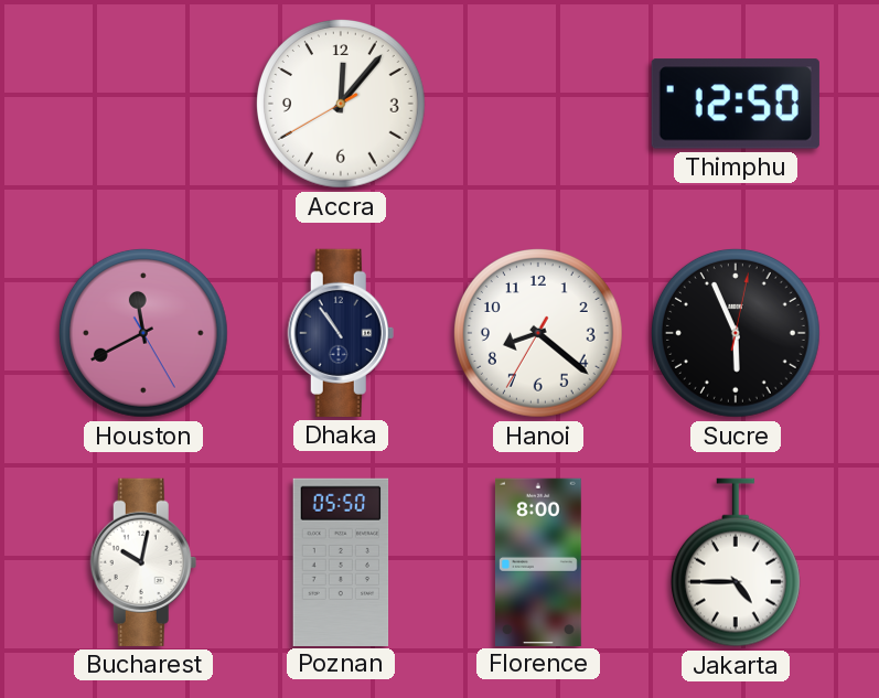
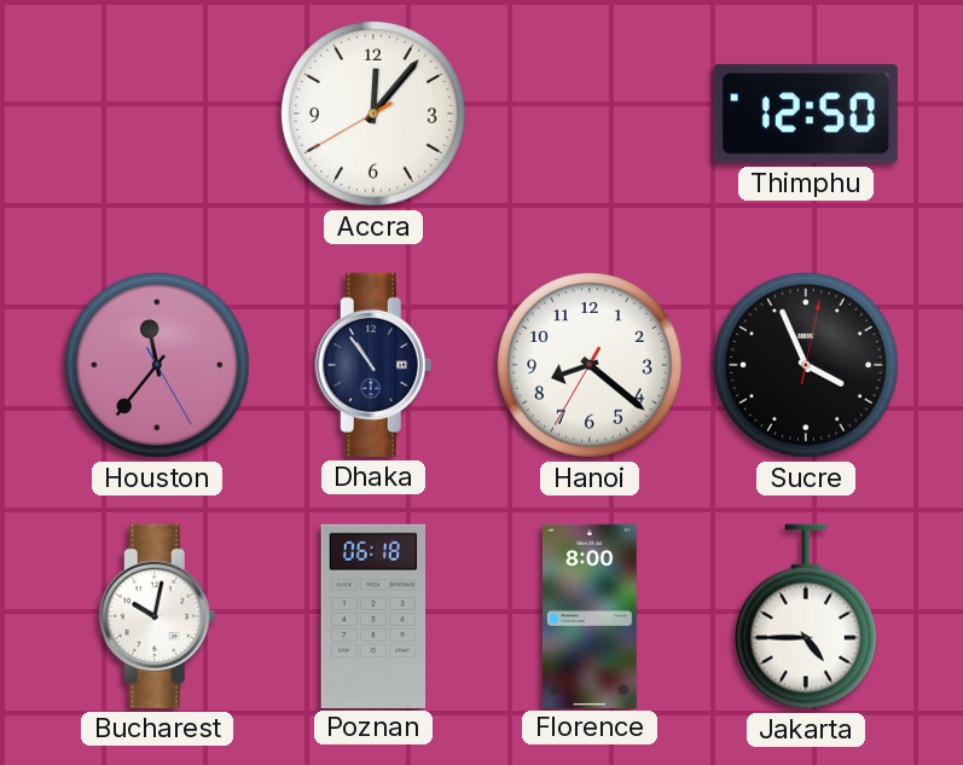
Houston: 11:40 -> 11:36 (157, 365)
Sucre: 5:56 -> 3:56 (806, 365)
Poznan: 05:50 -> 06:18 (373, 615)
